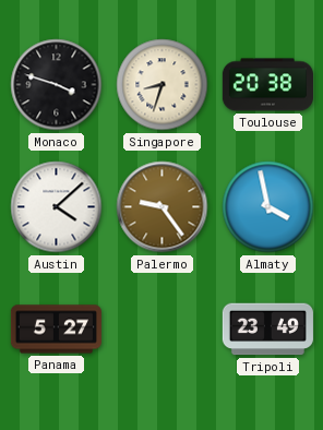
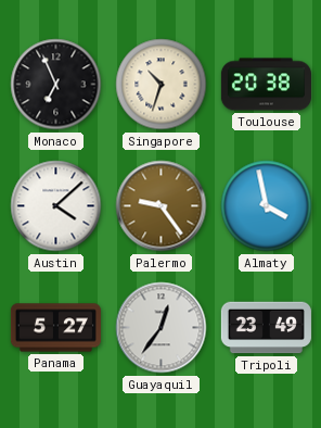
Monaco: 3:48 -> 6:56 (56, 85)
Singapore: 8:33 -> 10:33 (162, 85)
Guayaquil: none -> 12:36 (162, 328)
